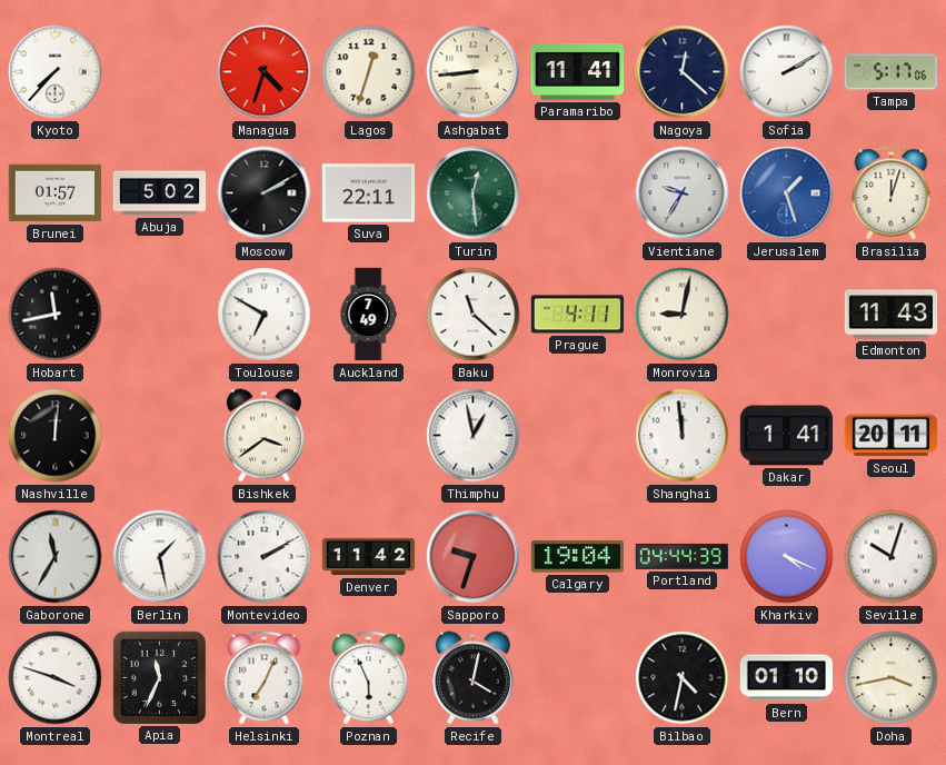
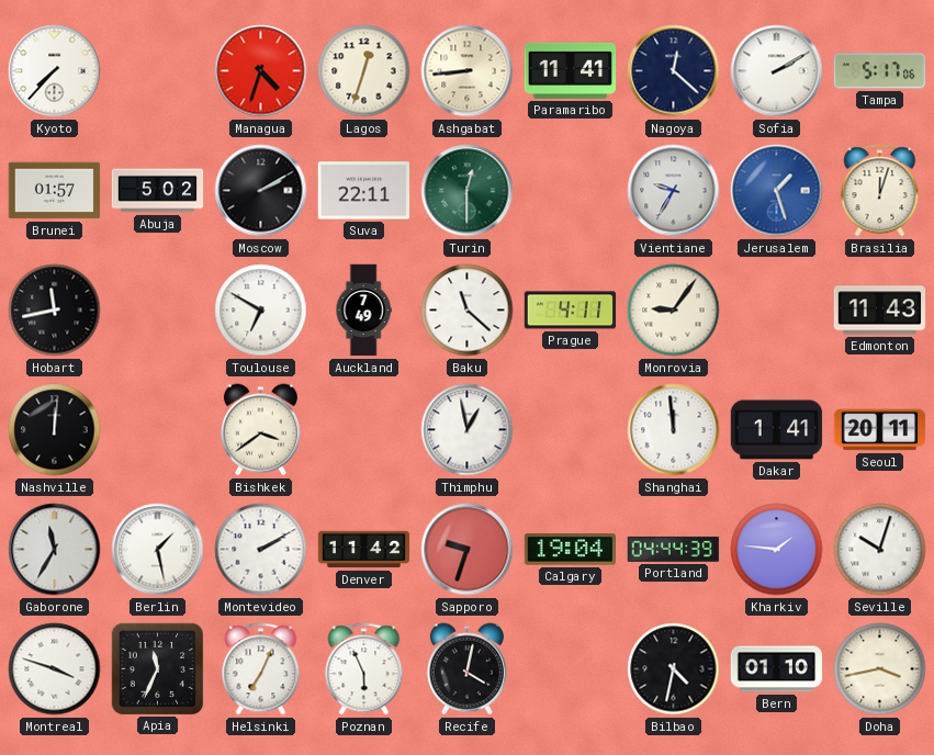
Turin: 12:29 -> 12:30 (468, 191)
Monrovia: 9:02 -> 9:06 (674, 311)
Kharkiv: 4:19 -> 1:46 (777, 550)
